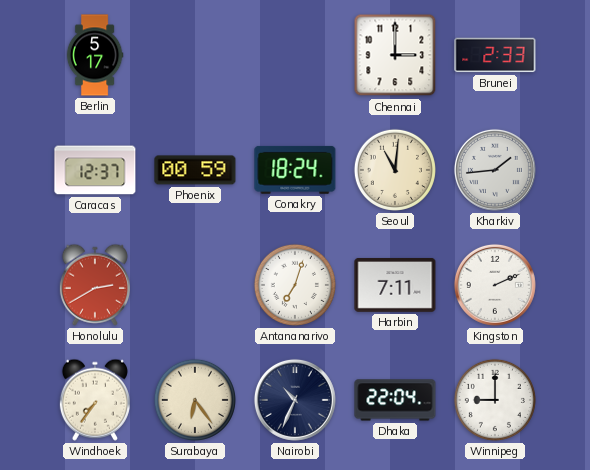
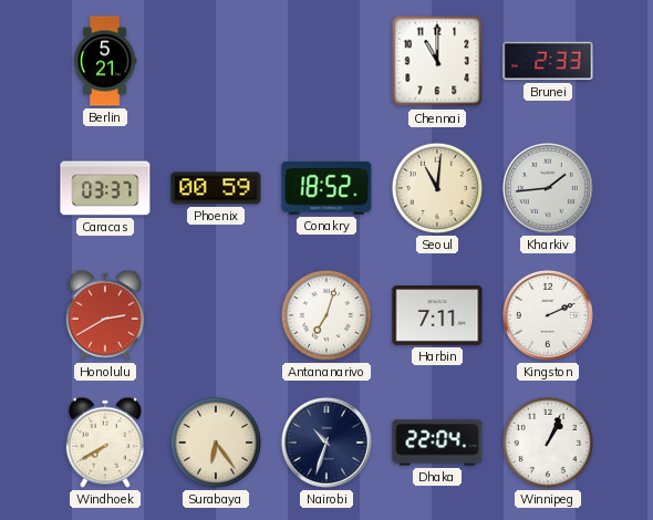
Berlin: 5:17 -> 5:21 (105, 61)
Chennai: 3:00 -> 11:00 (437, 61)
Caracas: 12:37 -> 03:37 (105, 188)
Conakry: 18:24 -> 18:52 (326, 188)
Windhoek: 7:36 -> 7:40 (105, 443)
Nairobi: 10:34 -> 10:33 (326, 443)
Winnipeg: 9:00 -> 1:04 (548, 443)
